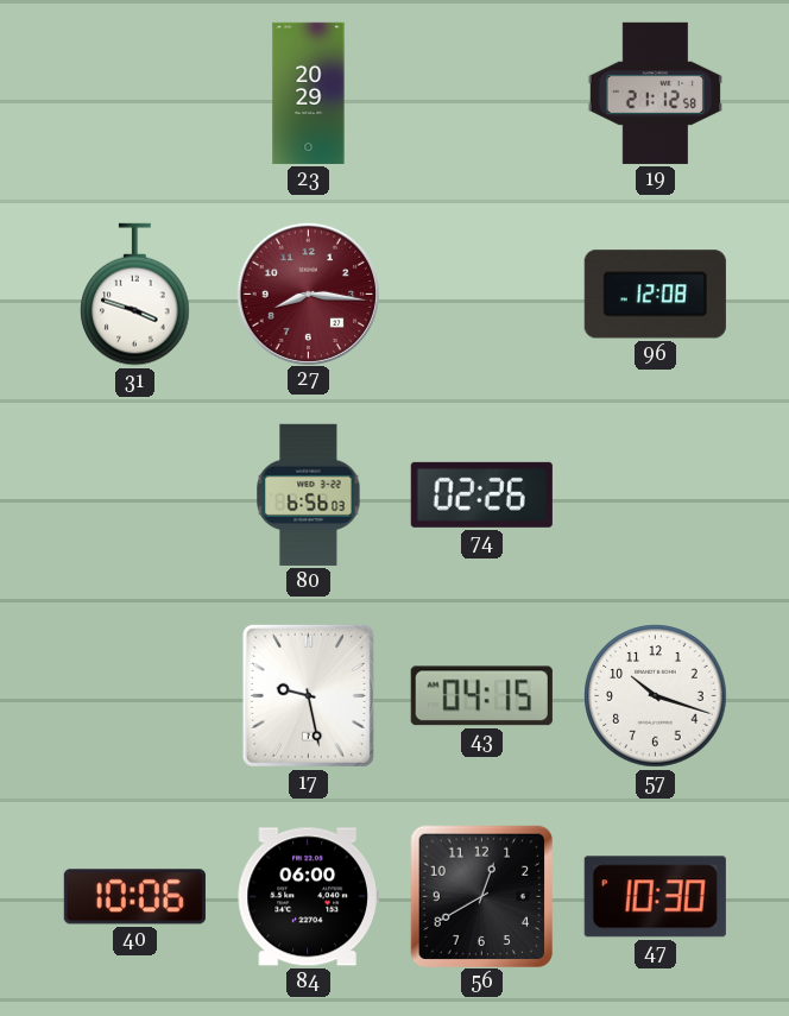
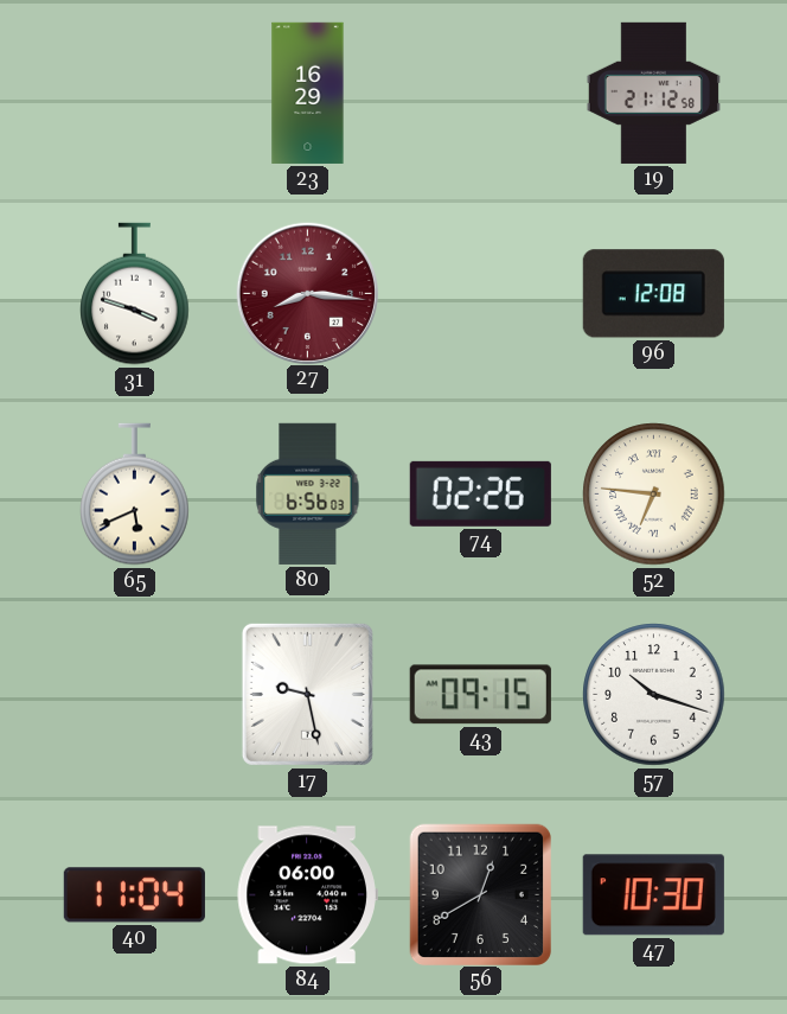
23: 20:29 -> 16:29 (308, 93)
65: none -> 5:41 (135, 495)
52: none -> 6:46 (654, 495)
43: 04:15 -> 09:15 (480, 695)
40: 10:06 -> 11:04 (134, 895)
